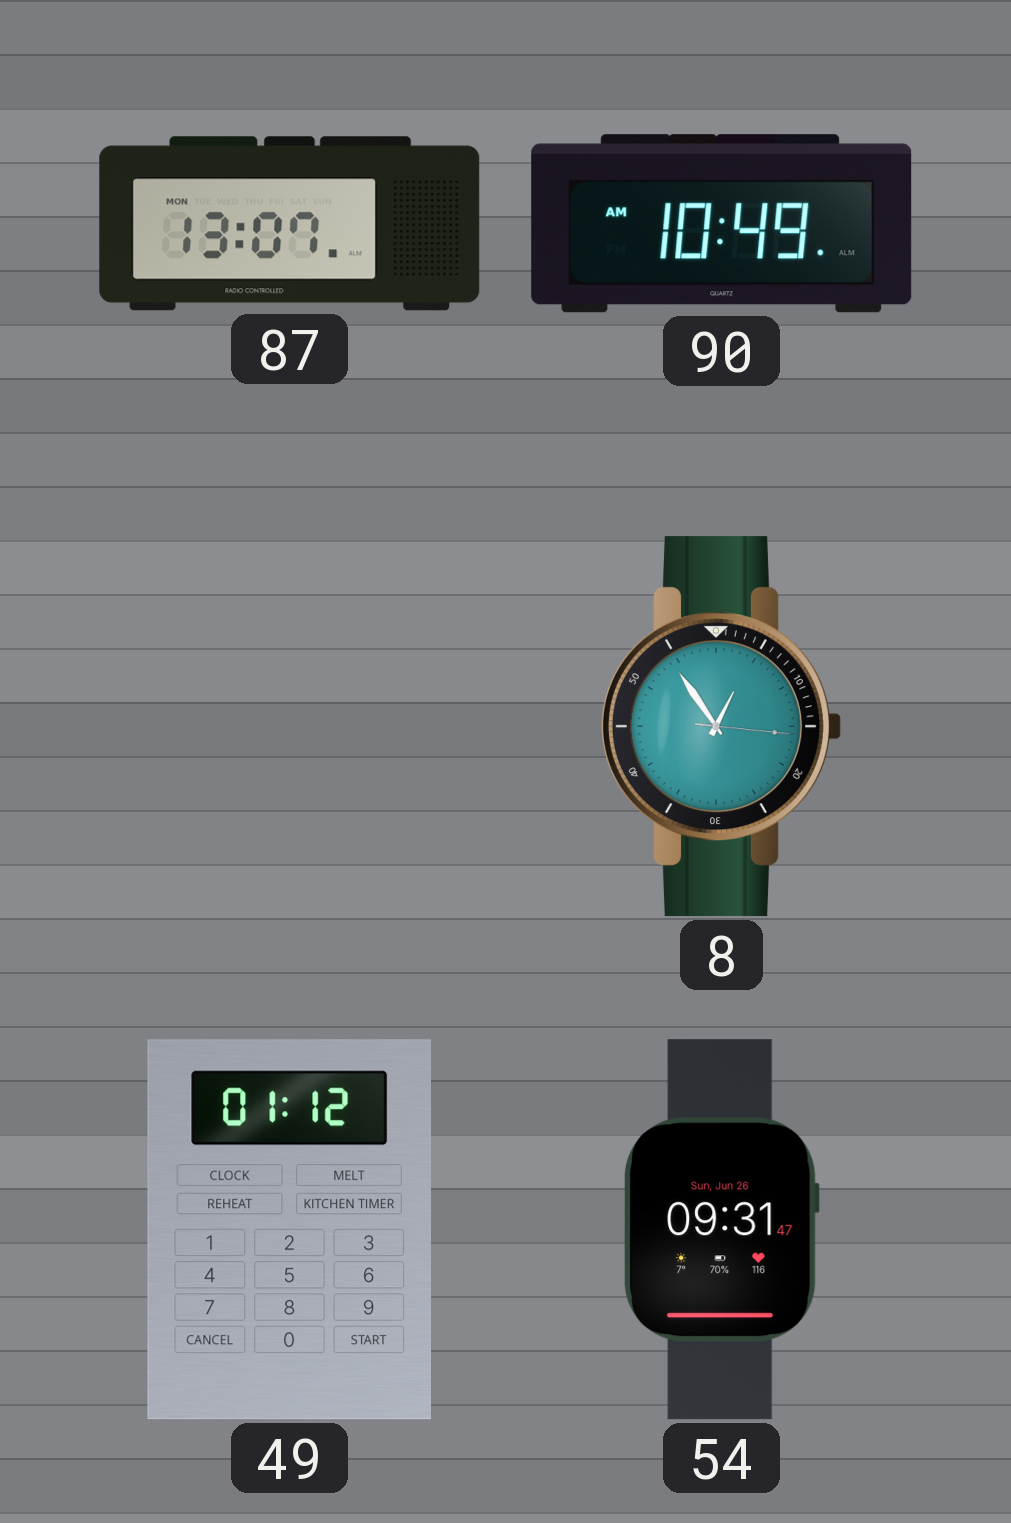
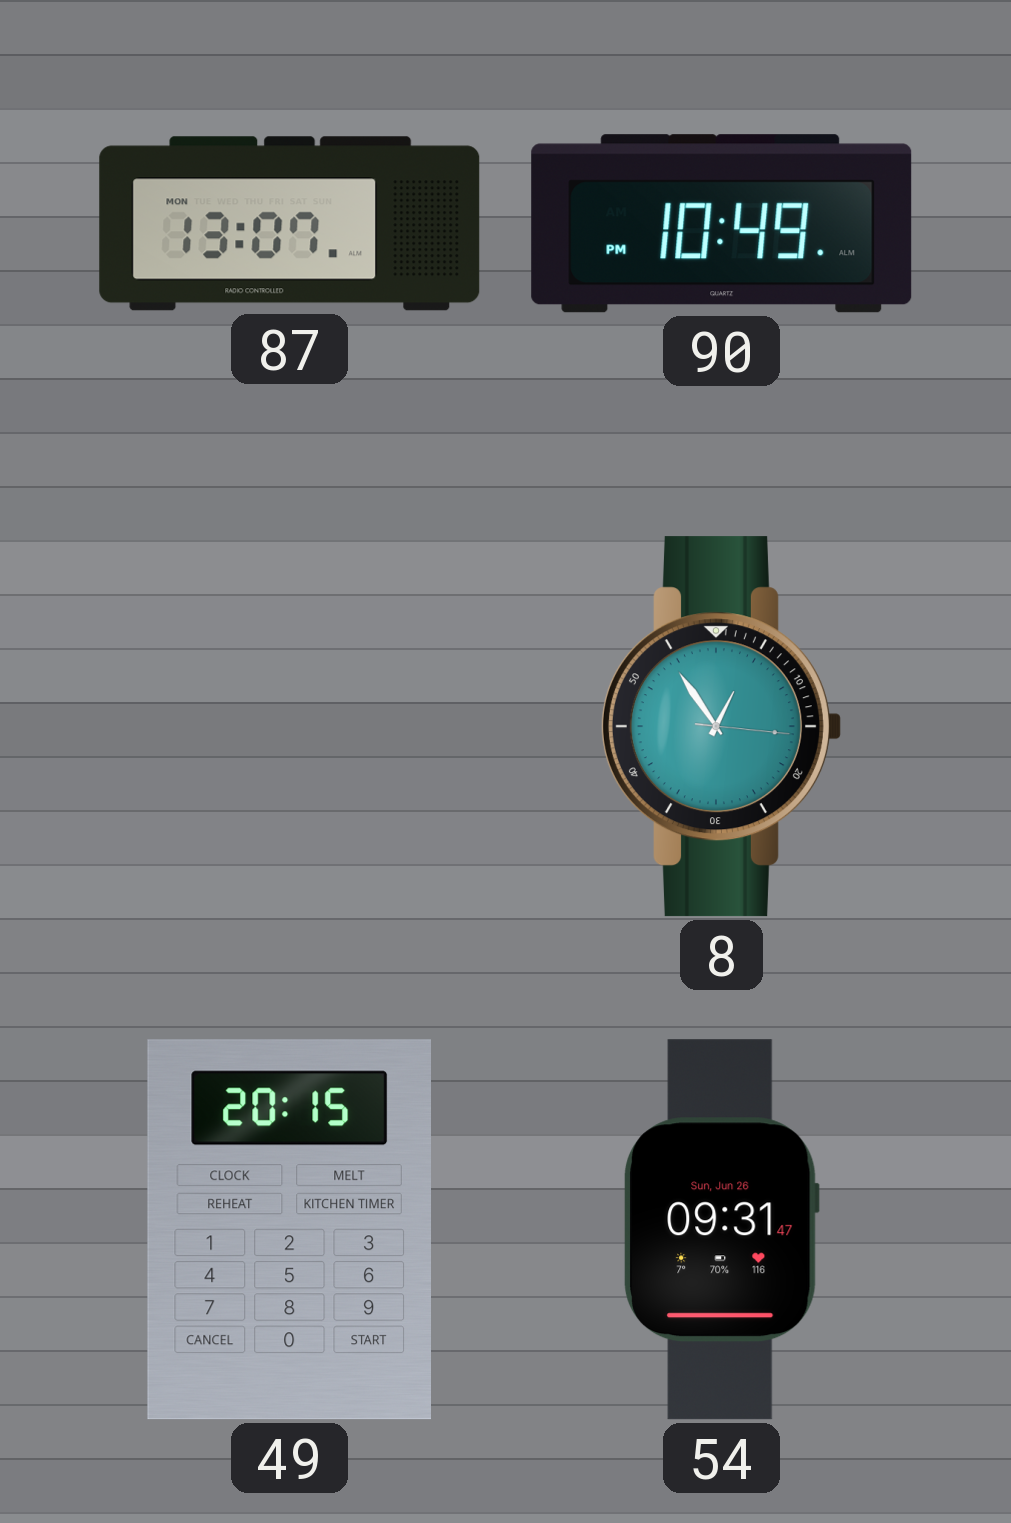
90: 10:49 AM -> 10:49 PM (722, 224)
49: 01:12 -> 20:15 (289, 1230)
